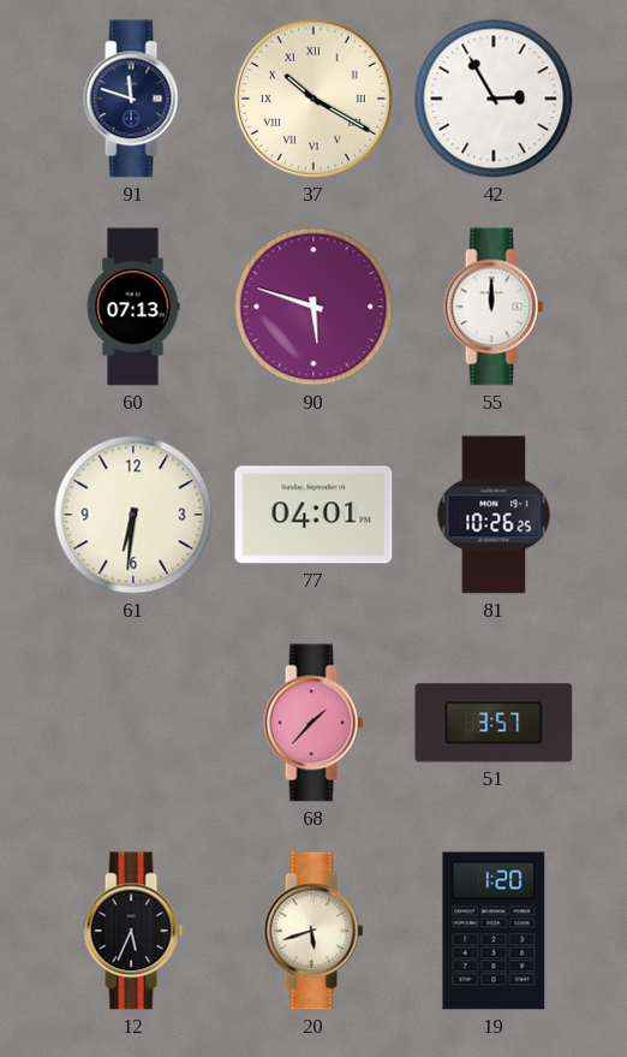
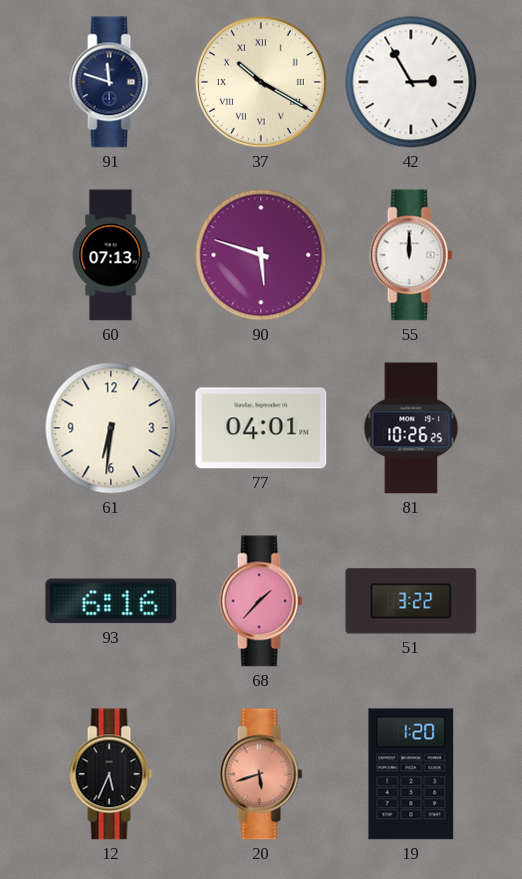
93: none -> 6:16 (111, 601)
51: 3:57 -> 3:22 (411, 601)
20 dial: cream -> salmon (261, 774)
